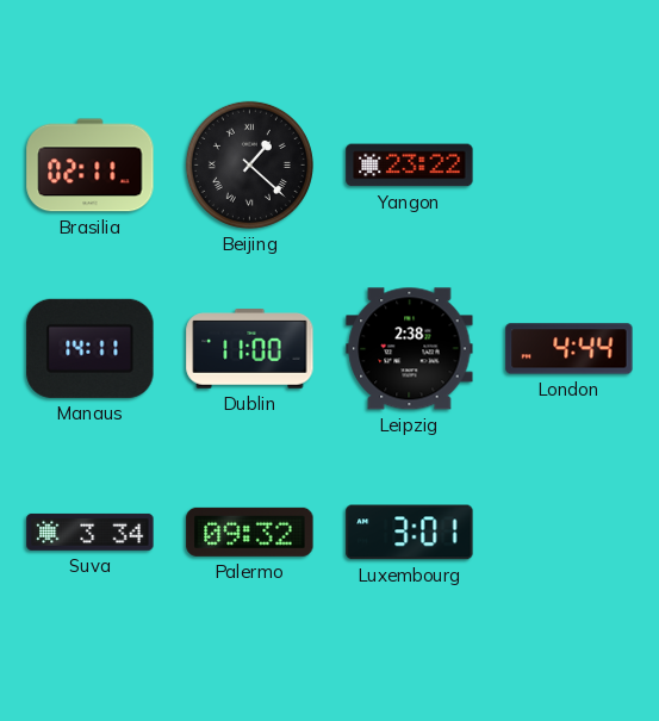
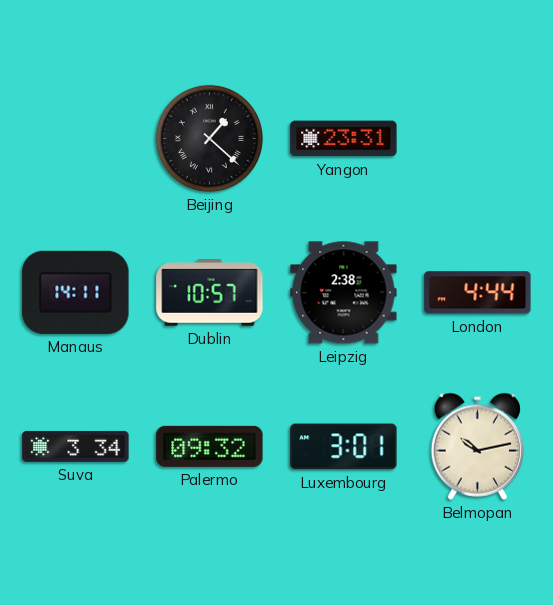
Brasilia: 02:11 -> none (91, 166)
Yangon: 23:22 -> 23:31 (344, 139)
Dublin: 11:00 -> 10:57 (210, 293)
Belmopan: none -> 10:13 (477, 446)
